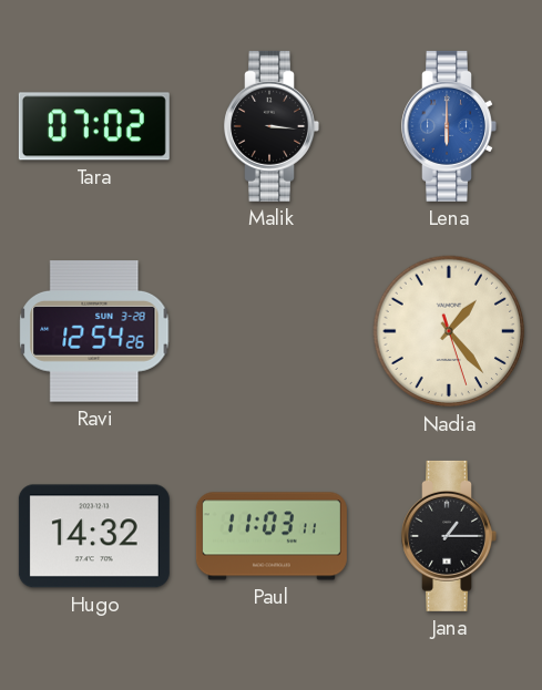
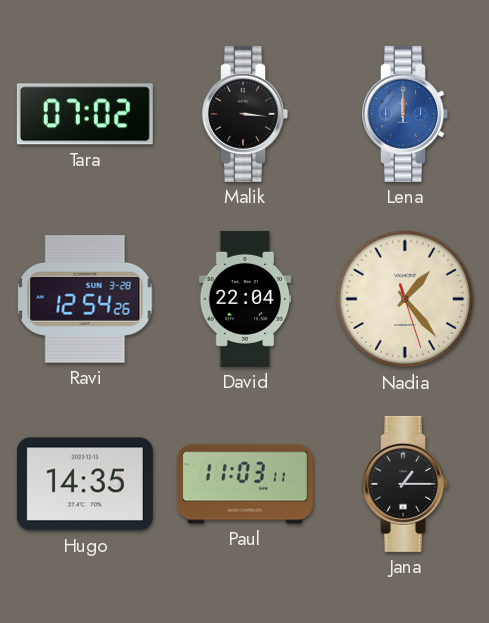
Lena: 6:00 -> 12:00 (405, 114)
David: none -> 22:04 (245, 299)
Hugo: 14:32 -> 14:35 (85, 484)
